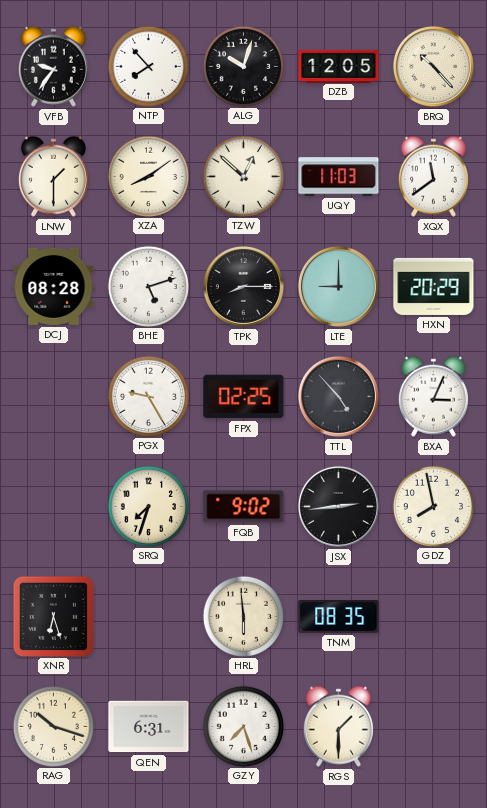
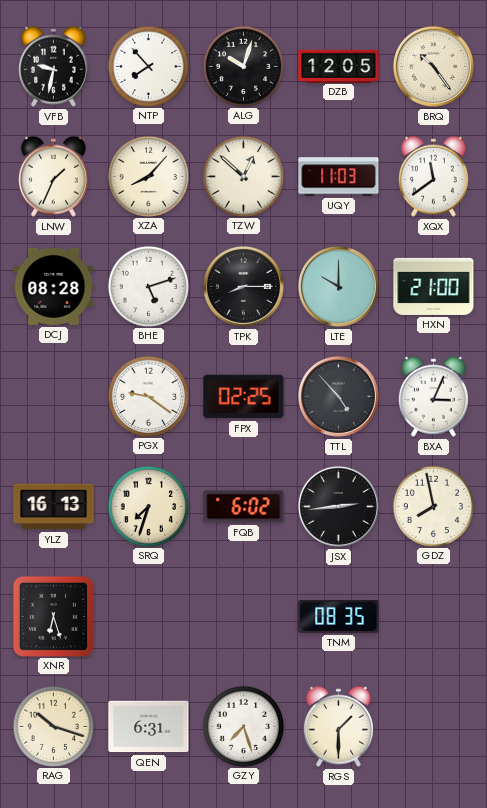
VFB: 9:36 -> 9:32 (53, 66)
BRQ: 10:23 -> 10:24 (433, 66)
LNW: 1:30 -> 1:34 (53, 176)
XZA: 8:09 -> 8:07 (148, 176)
LTE: 9:00 -> 10:00 (338, 286)
HXN: 20:29 -> 21:00 (434, 286)
PGX: 9:25 -> 9:21 (148, 396)
YLZ: none -> 16:13 (54, 507)
FQB: 9:02 -> 6:02 (244, 507)
HRL: 5:59 -> none (243, 616)
